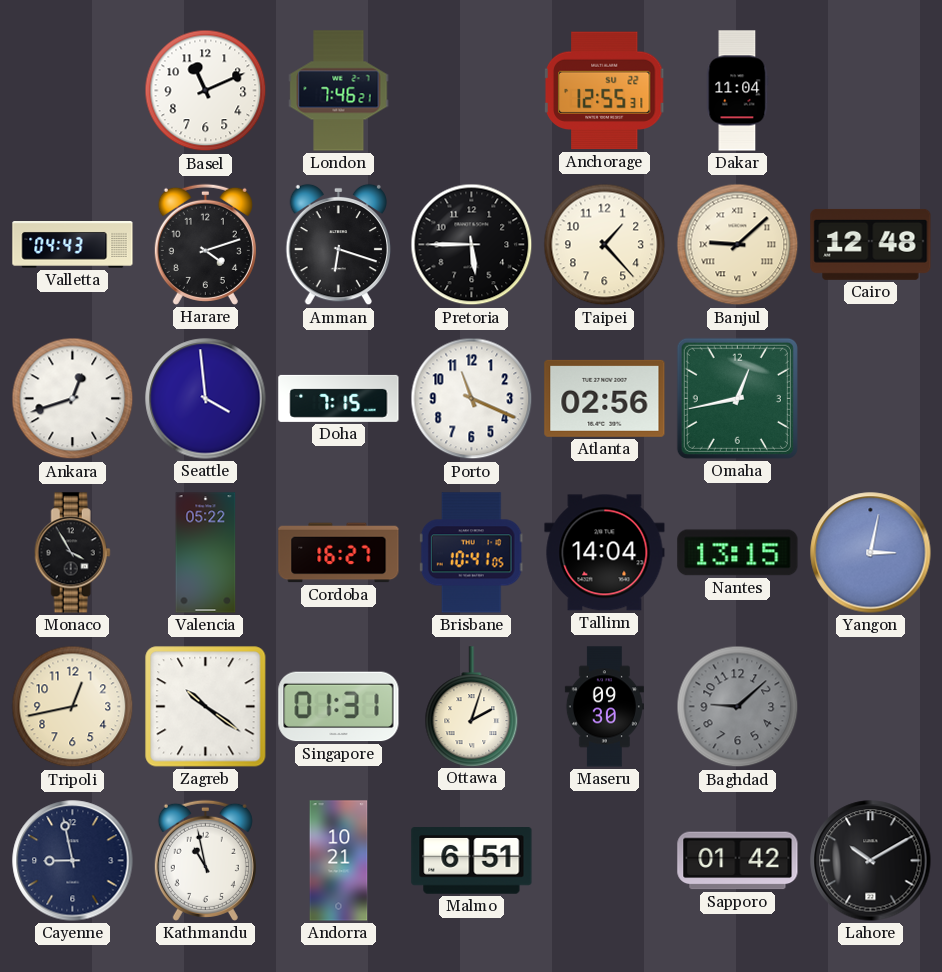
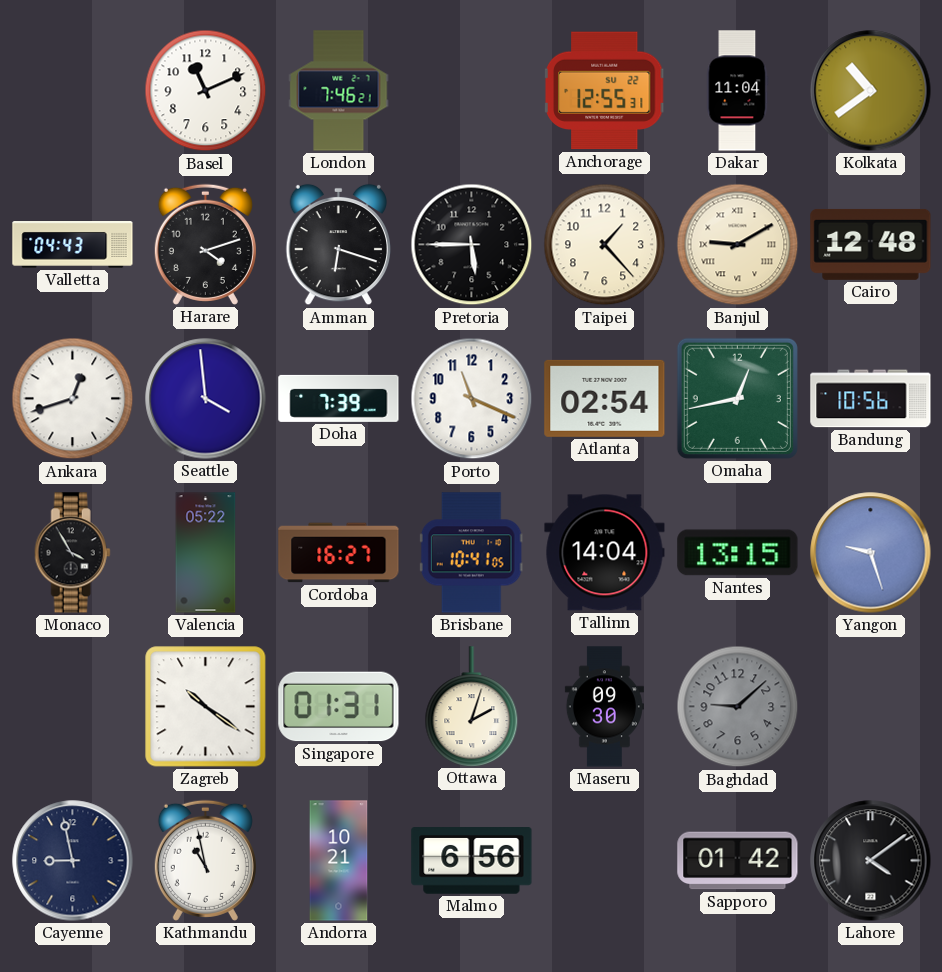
Kolkata: none -> 10:39 (871, 91)
Banjul: 9:08 -> 9:10 (738, 245)
Doha: 7:15 -> 7:39 (339, 398)
Atlanta: 02:56 -> 02:54 (605, 398)
Bandung: none -> 10:56 (871, 399)
Yangon: 3:02 -> 9:27 (871, 553)
Tripoli: 12:43 -> none (73, 707)
Malmo: 6:51 -> 6:56 (472, 861)
Lahore: 10:10 -> 4:09 (871, 861)
